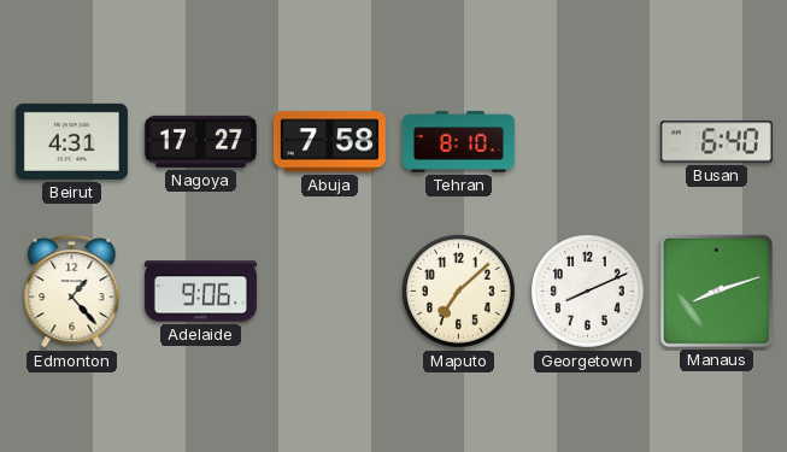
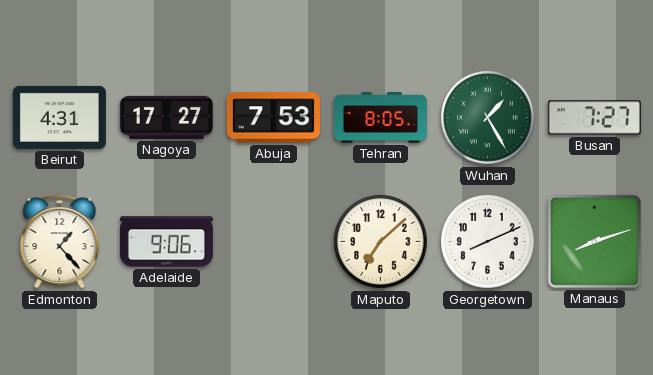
Abuja: 7:58 -> 7:53 (273, 118)
Tehran: 8:10 -> 8:05 (380, 118)
Wuhan: none -> 1:25 (488, 118)
Busan: 6:40 -> 7:27 (594, 118)
